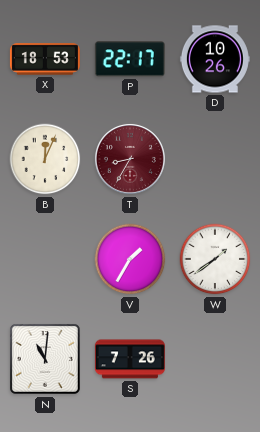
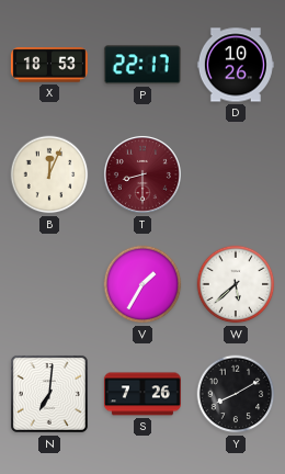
T: 8:35 -> 8:30 (142, 174)
W: 1:39 -> 5:38 (236, 284)
N: 11:01 -> 7:01 (49, 394)
Y: none -> 8:10 (236, 394)
